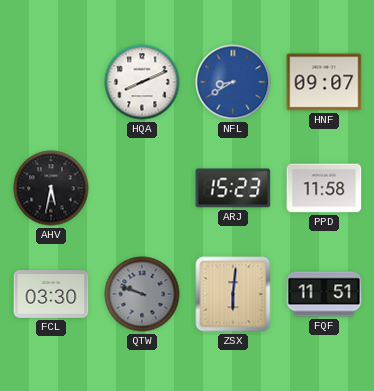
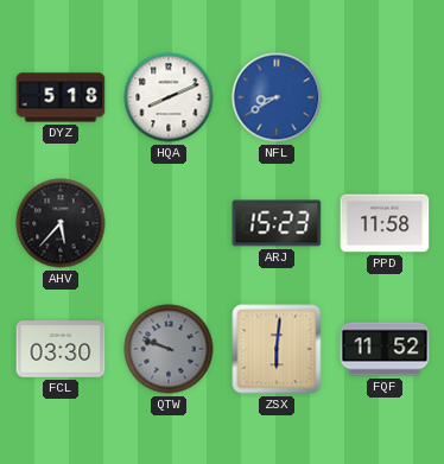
DYZ: none -> 5:18 (61, 97)
HNF: 09:07 -> none (324, 82)
AHV: 5:32 -> 5:37 (61, 223)
FQF: 11:51 -> 11:52 (385, 349)
